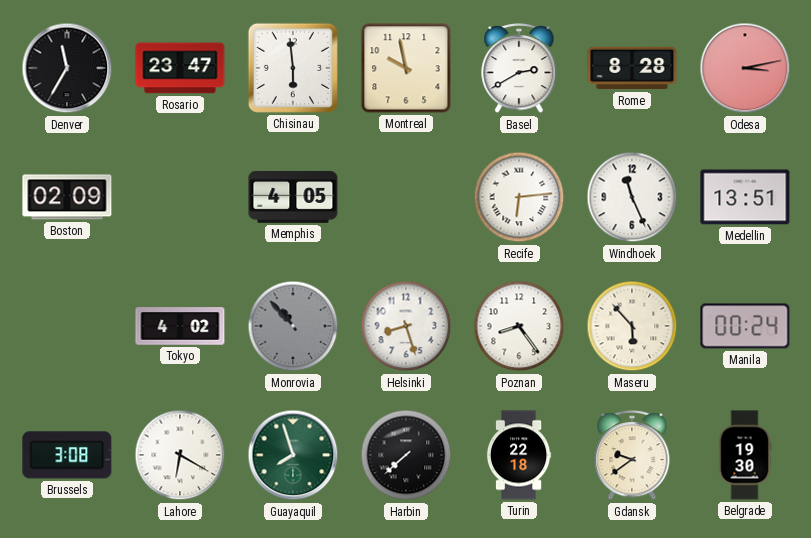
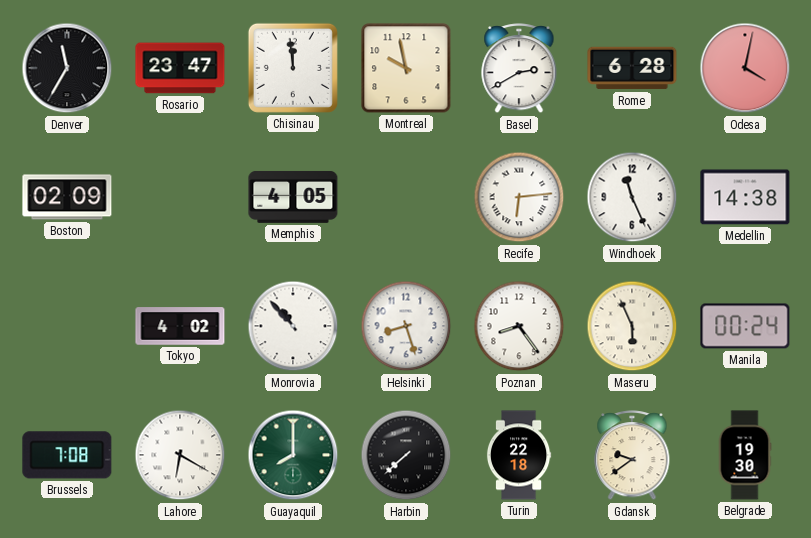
Chisinau: 5:59 -> 11:59 (293, 68)
Rome: 8:28 -> 6:28 (632, 68)
Odesa: 3:13 -> 4:02 (745, 68)
Medellin: 13:51 -> 14:38 (745, 197)
Monrovia dial: grey -> white (293, 326)
Maseru: 5:53 -> 5:56 (632, 326)
Brussels: 3:08 -> 7:08 (67, 455)
Guayaquil: 7:57 -> 8:00 (293, 455)
